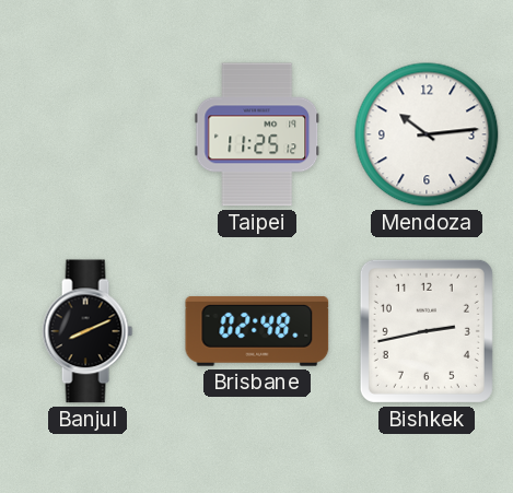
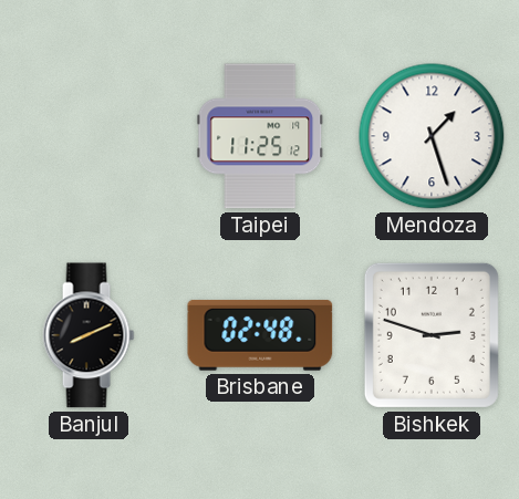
Mendoza: 10:14 -> 1:27 (432, 136)
Bishkek: 2:43 -> 2:48 (432, 335)
